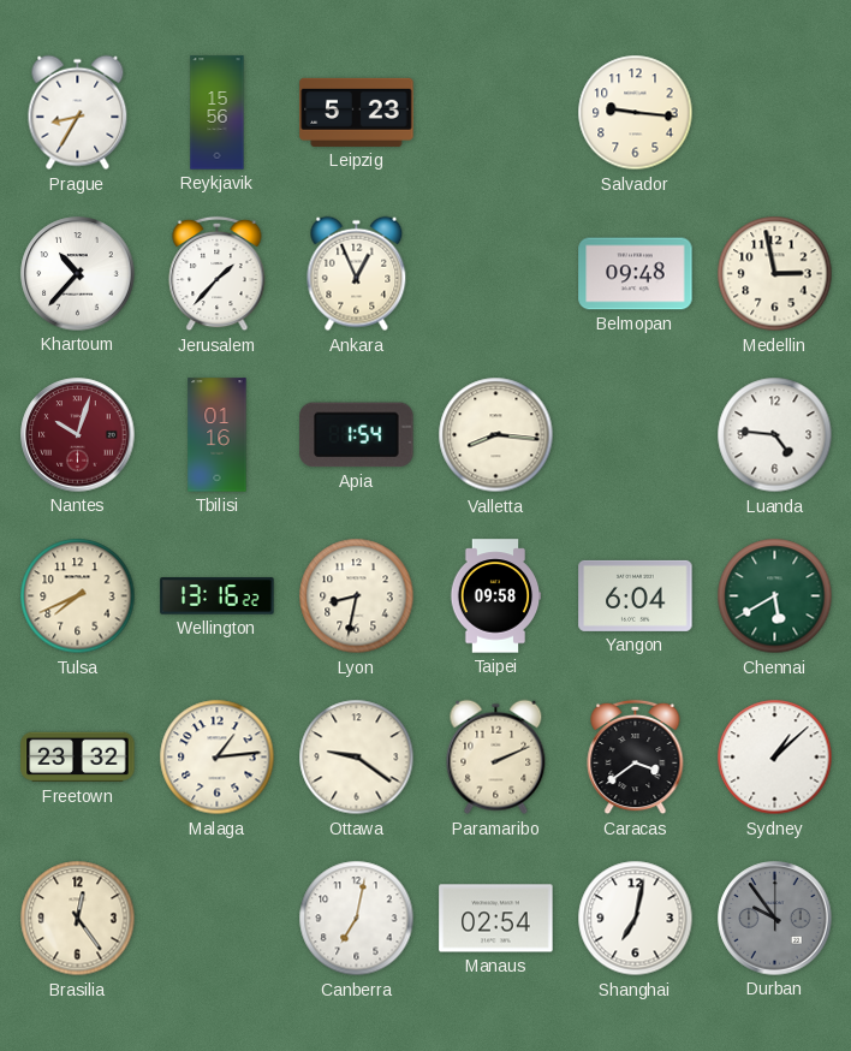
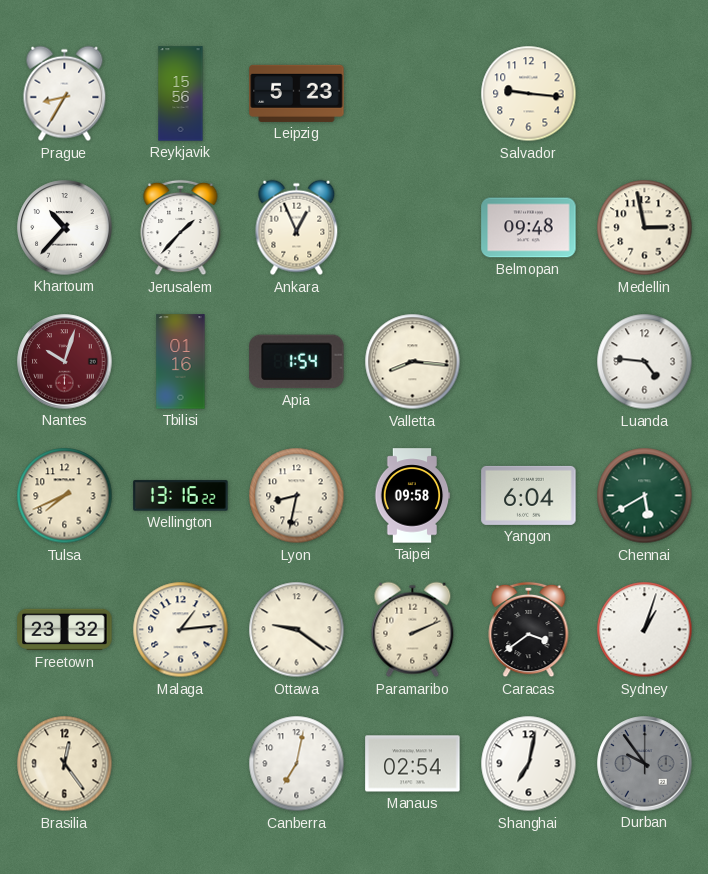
Sydney: 1:08 -> 1:03 (645, 630)
